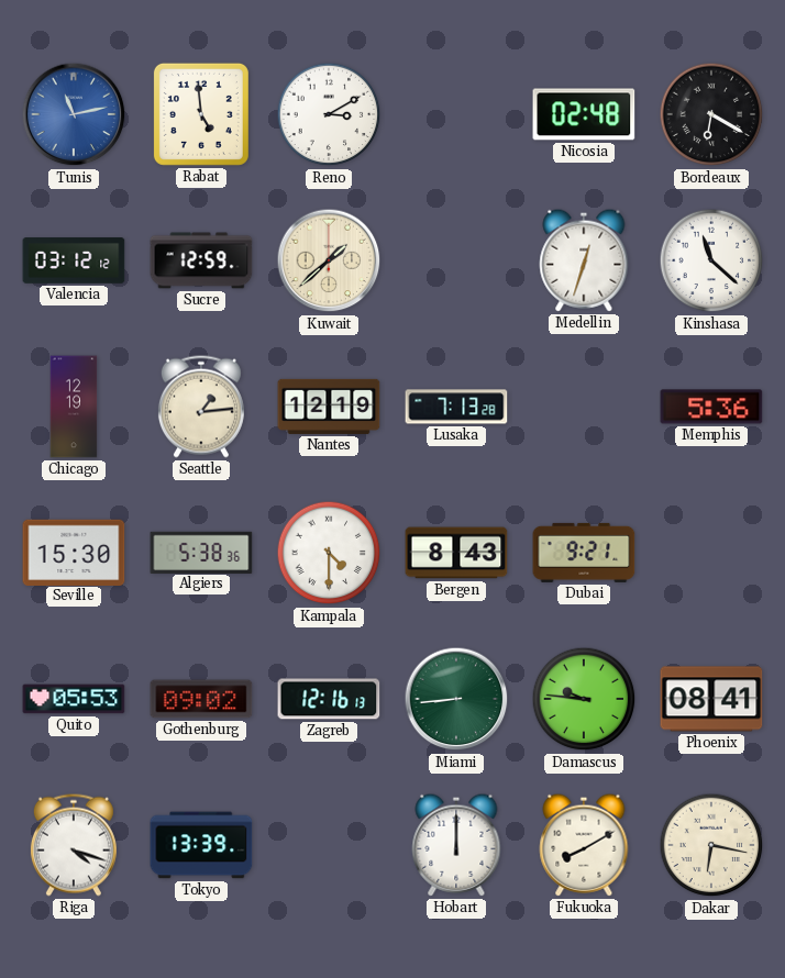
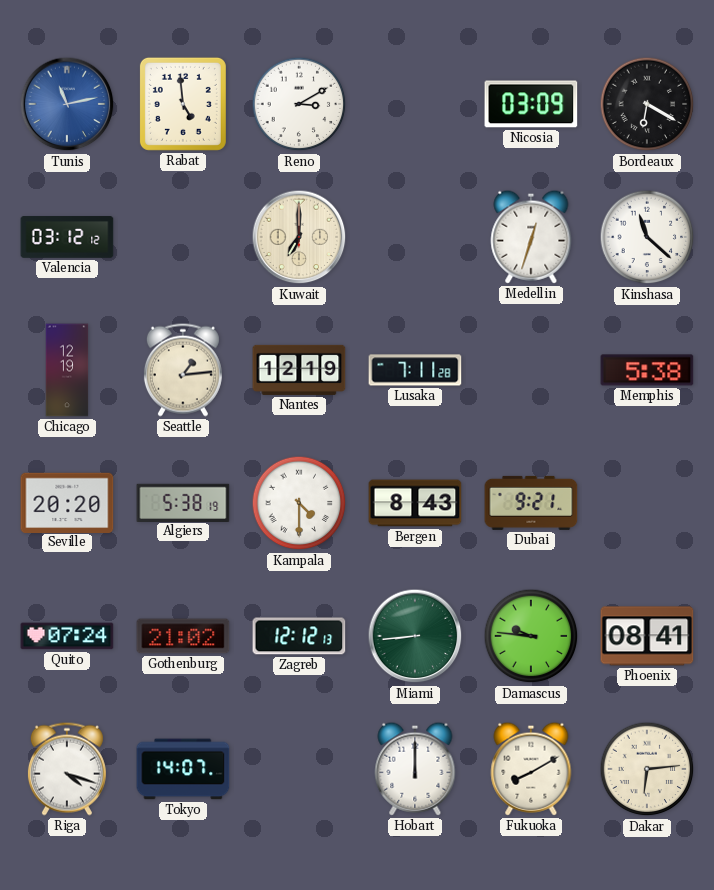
Nicosia: 02:48 -> 03:09 (531, 104)
Sucre: 12:59 -> none (201, 260)
Kuwait: 1:38 -> 7:00 (299, 237)
Lusaka: 7:13 -> 7:11 (415, 370)
Memphis: 5:36 -> 5:38 (647, 370)
Seville: 15:30 -> 20:20 (67, 502)
Algiers: 5:38:36 -> 5:38:19 (183, 502)
Quito: 05:53 -> 07:24 (67, 636)
Gothenburg: 09:02 -> 21:02 (183, 636)
Zagreb: 12:16 -> 12:12 (299, 636)
Tokyo: 13:39 -> 14:07 (183, 769)
Dakar: 6:17 -> 6:14 (647, 769)
